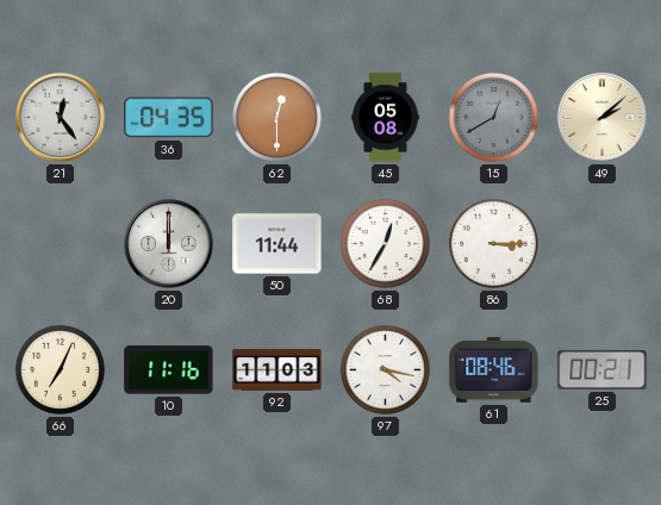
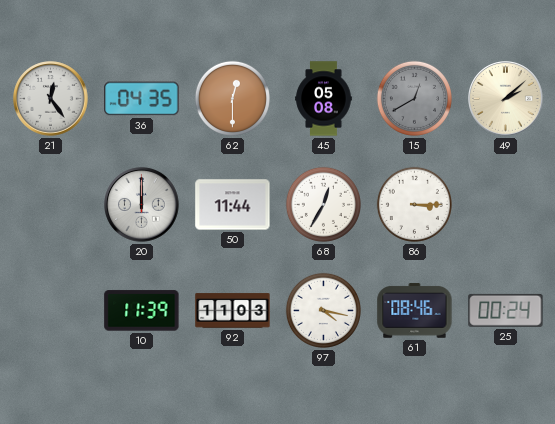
66: 7:04 -> none (60, 369)
10: 11:16 -> 11:39 (142, 311)
25: 00:21 -> 00:24 (506, 310)
